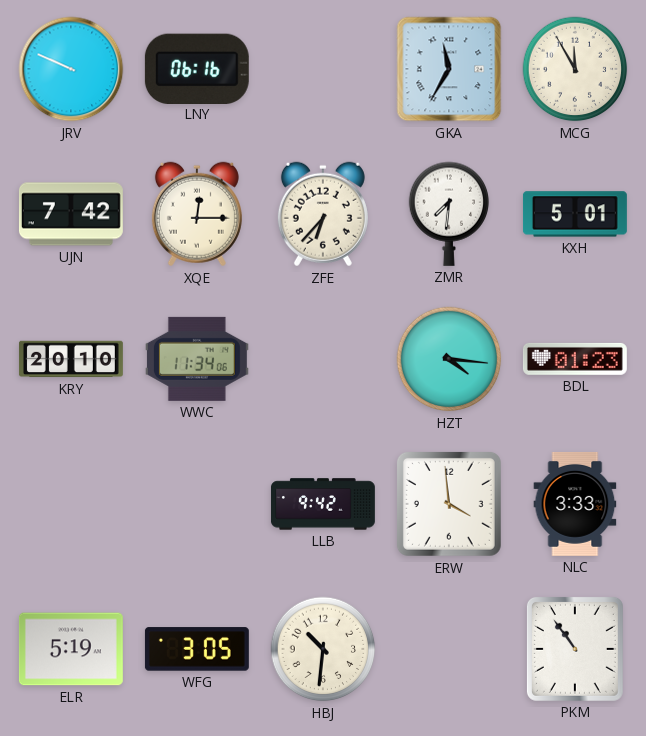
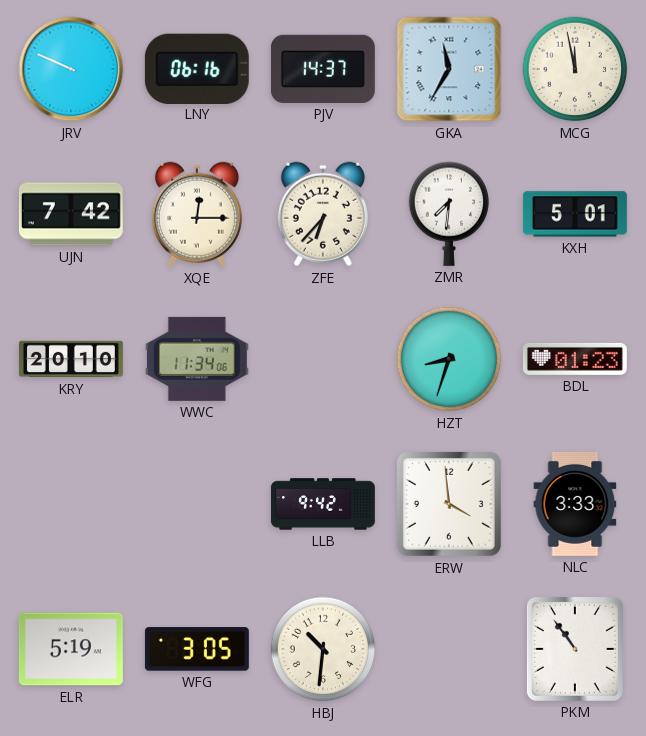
PJV: none -> 14:37 (323, 69)
MCG: 11:55 -> 11:58 (575, 69)
HZT: 4:16 -> 8:33 (449, 359)
